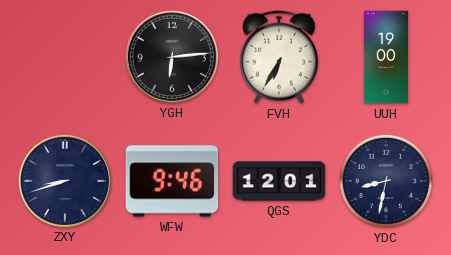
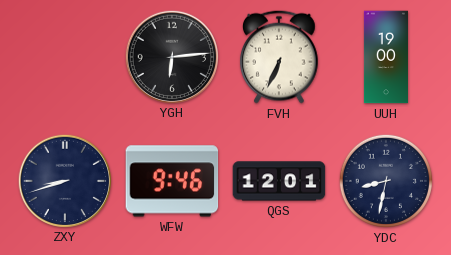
FVH: 6:35 -> 6:34 (280, 57)
